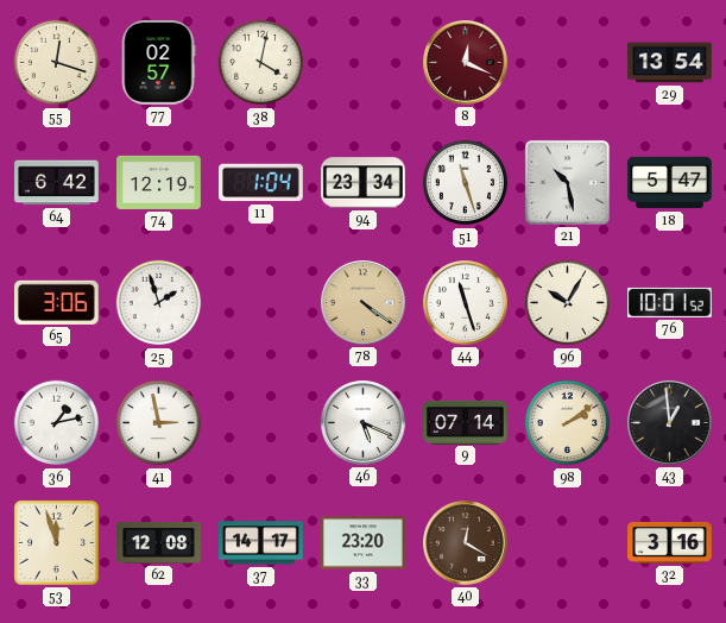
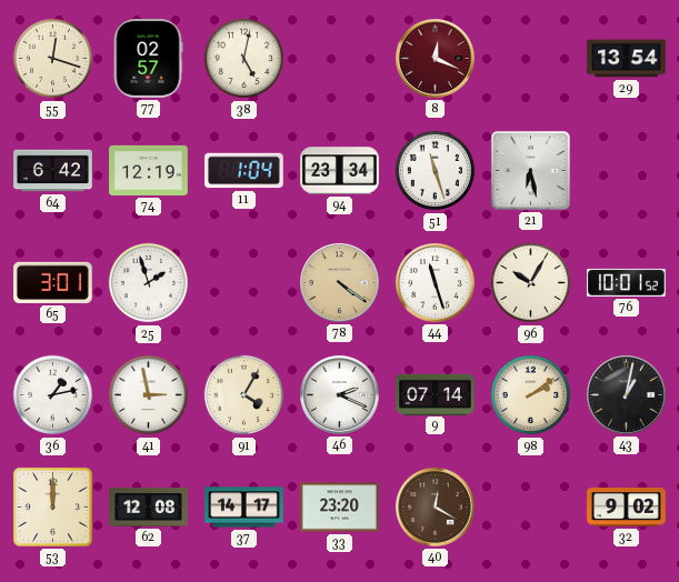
38: 4:02 -> 5:02 (244, 59)
21: 10:28 -> 6:28 (530, 170)
18: 5:47 -> none (670, 183)
65: 3:06 -> 3:01 (53, 282)
91: none -> 4:05 (244, 395)
46: 5:19 -> 2:19 (340, 395)
43: 12:59 -> 1:02 (627, 395)
53: 11:57 -> 12:00 (52, 506)
32: 3:16 -> 9:02 (627, 508)
